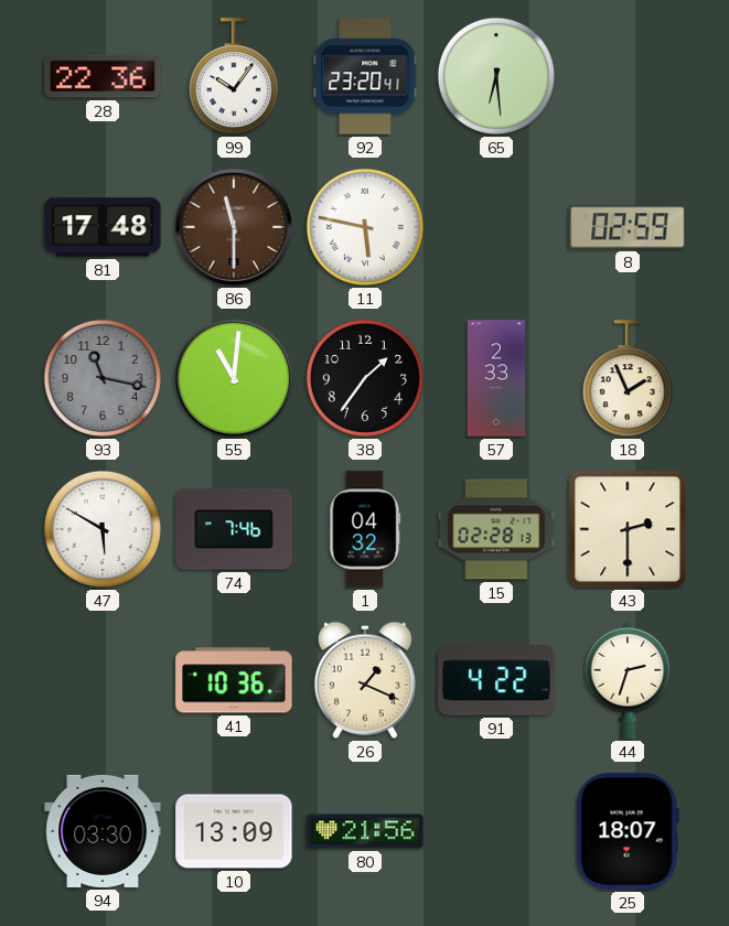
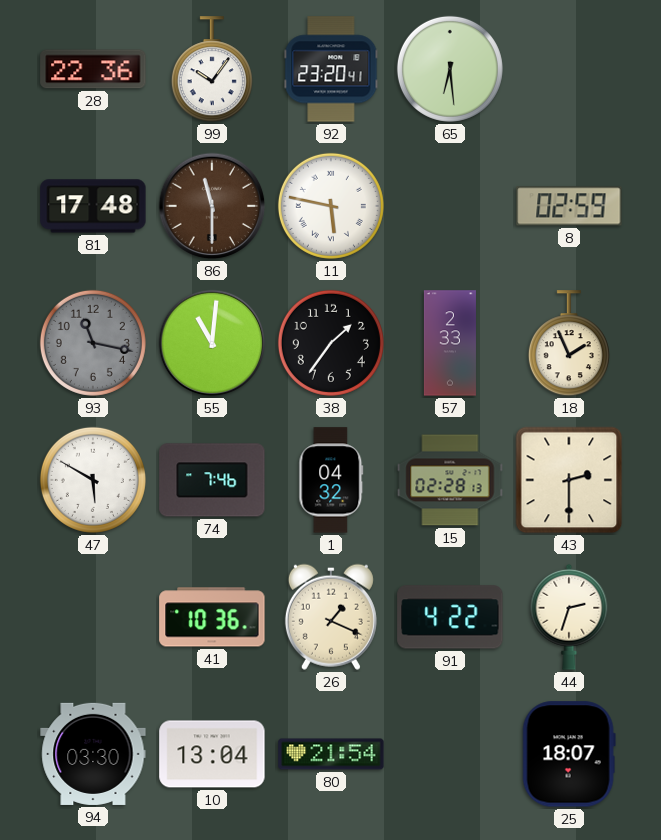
10: 13:09 -> 13:04 (212, 754)
80: 21:56 -> 21:54 (331, 754)
